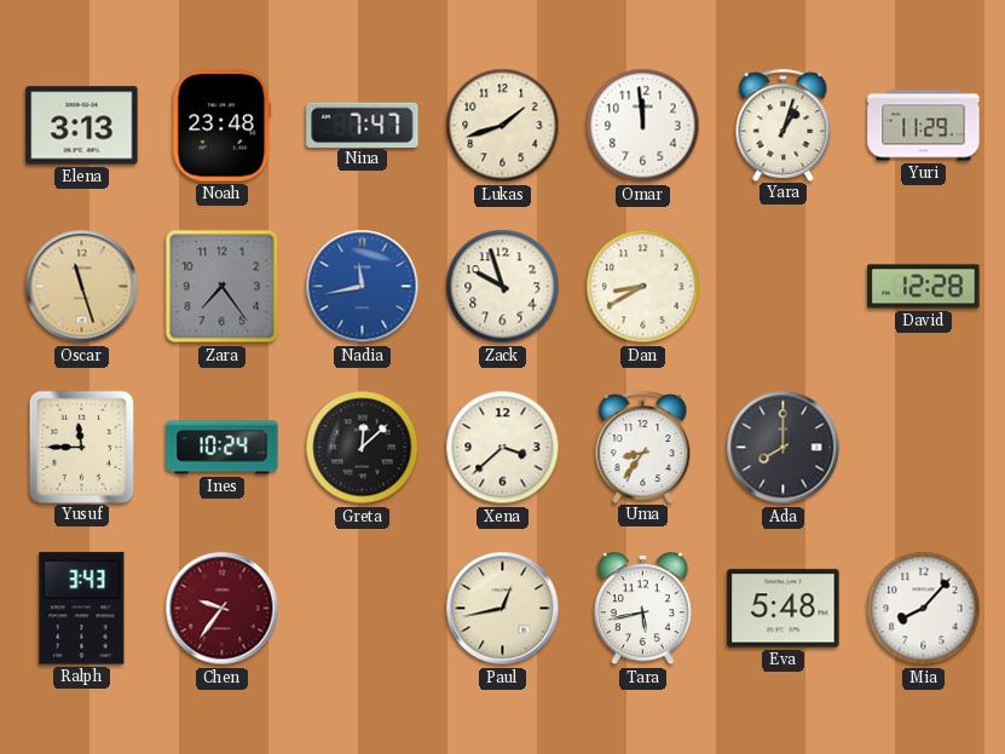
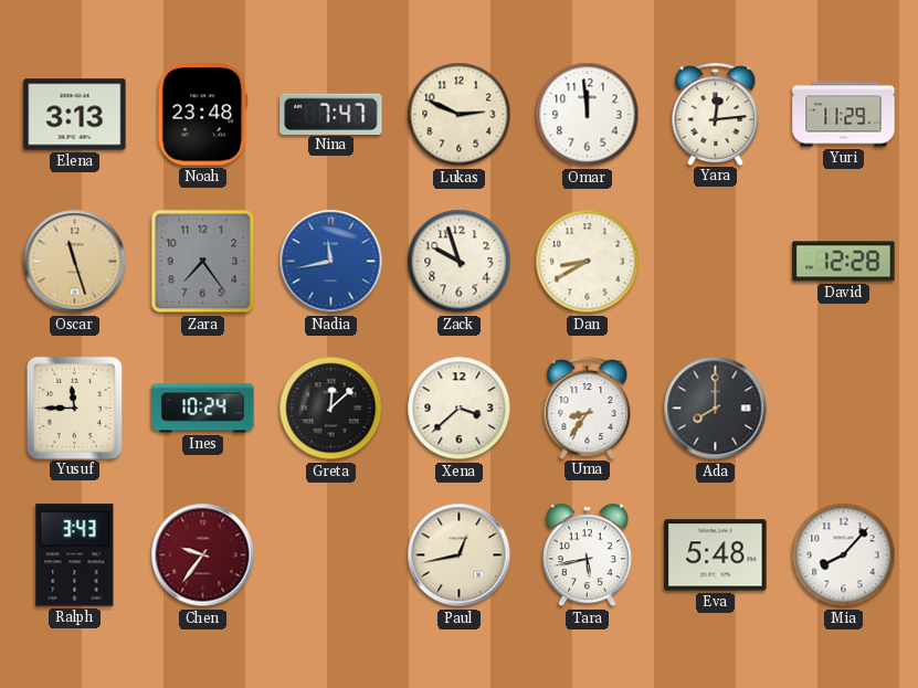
Lukas: 1:42 -> 2:49 (460, 115)
Yara: 1:03 -> 12:14 (716, 114)
